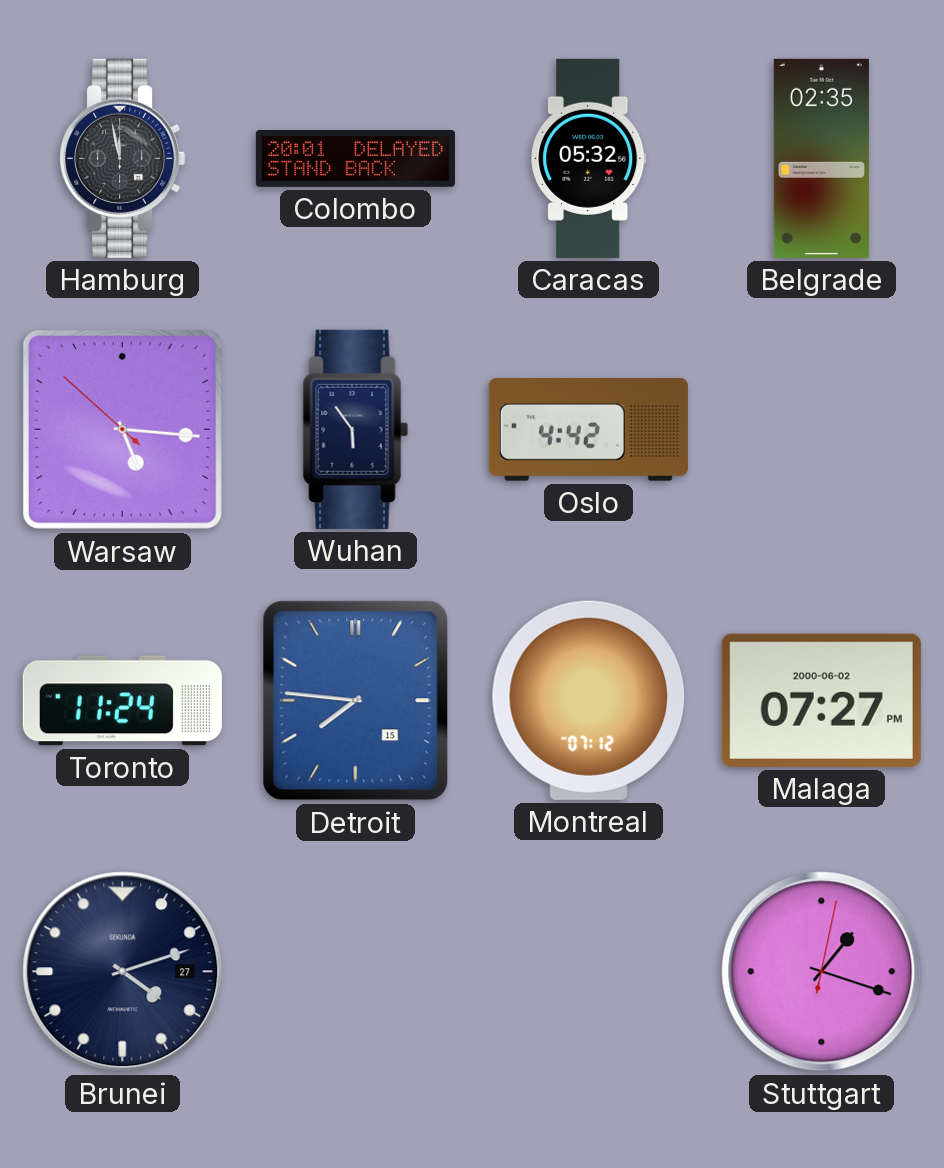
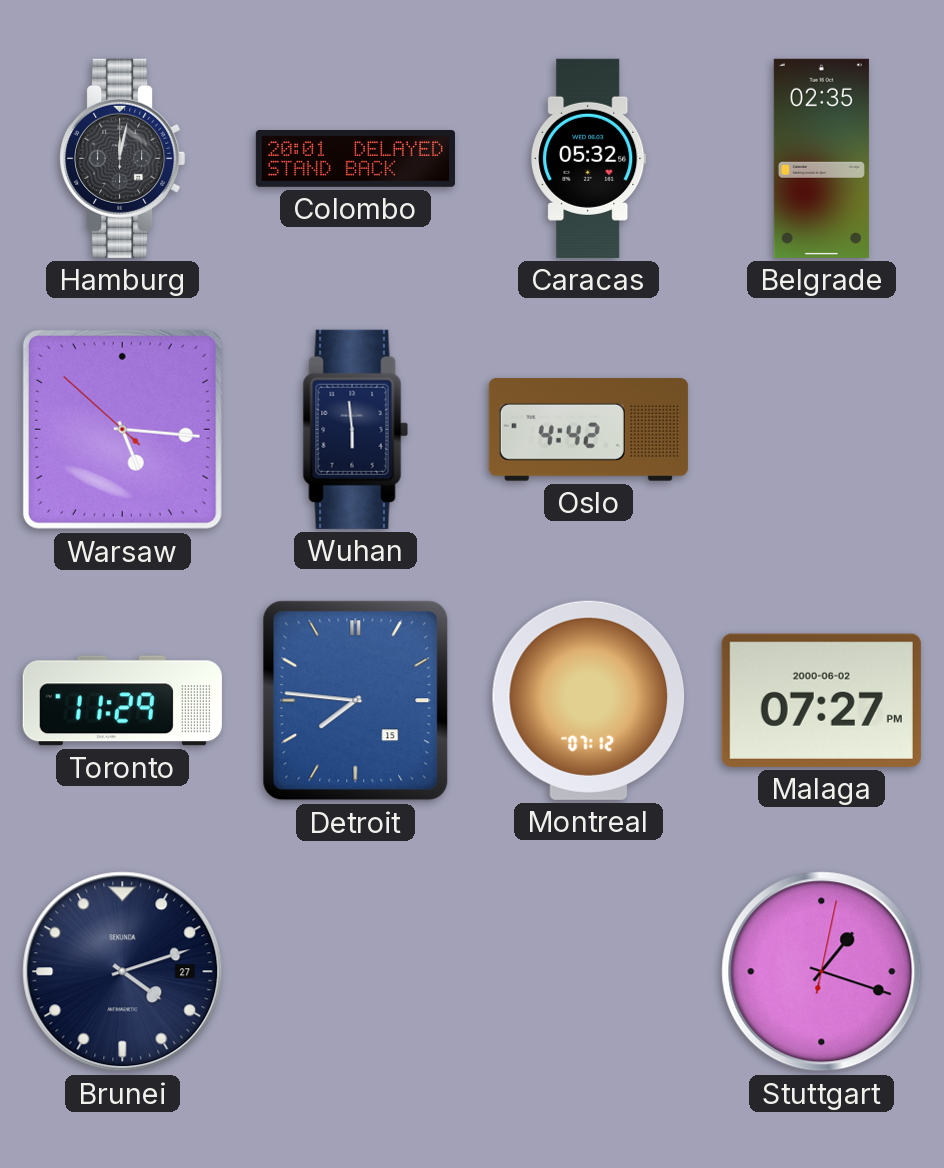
Hamburg: 11:58 -> 12:02 (123, 158)
Wuhan: 5:54 -> 5:59 (356, 429)
Toronto: 11:24 -> 11:29 (122, 701)
